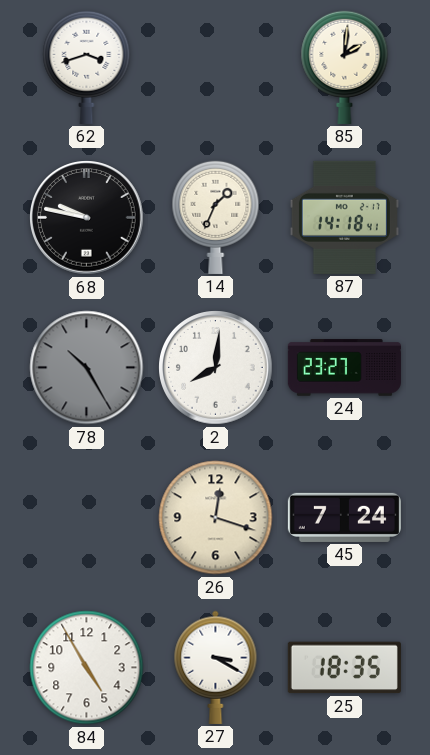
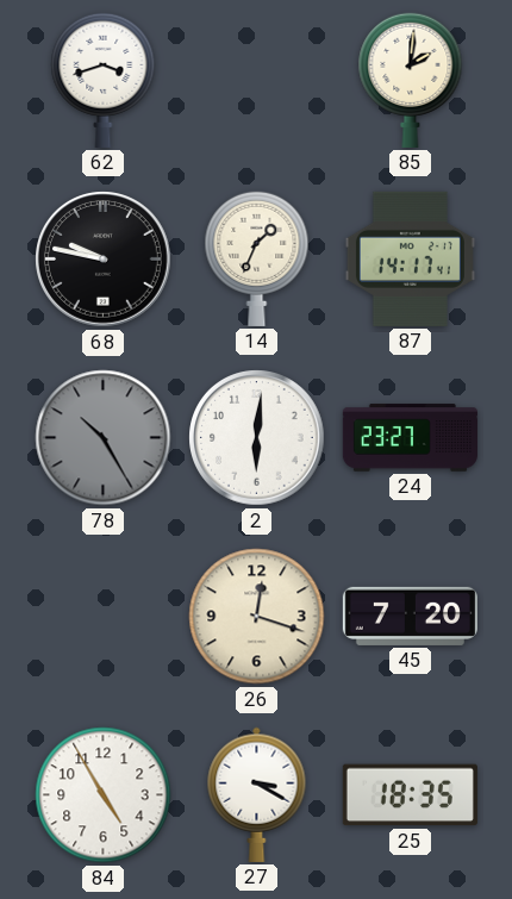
87: 14:18 -> 14:17 (410, 258)
2: 8:01 -> 6:01 (257, 438)
45: 7:24 -> 7:20 (410, 616)
